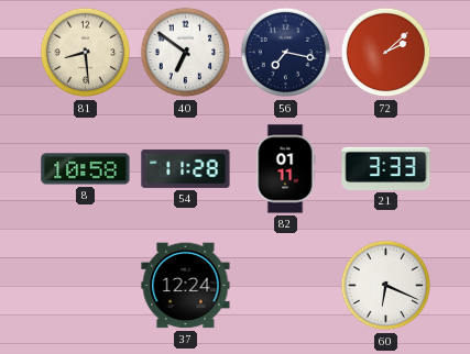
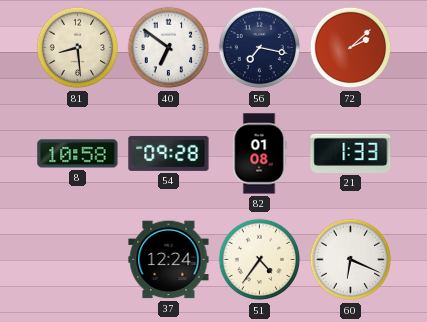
54: 11:28 -> 09:28 (169, 153)
82: 01:11 -> 01:08 (259, 154)
21: 3:33 -> 1:33 (351, 153)
51: none -> 4:36 (260, 260)
